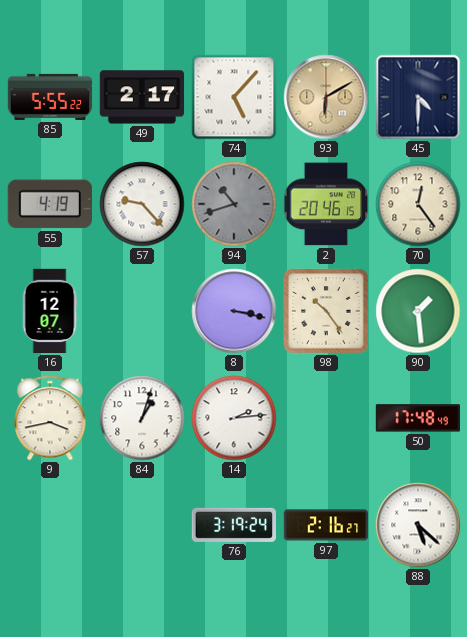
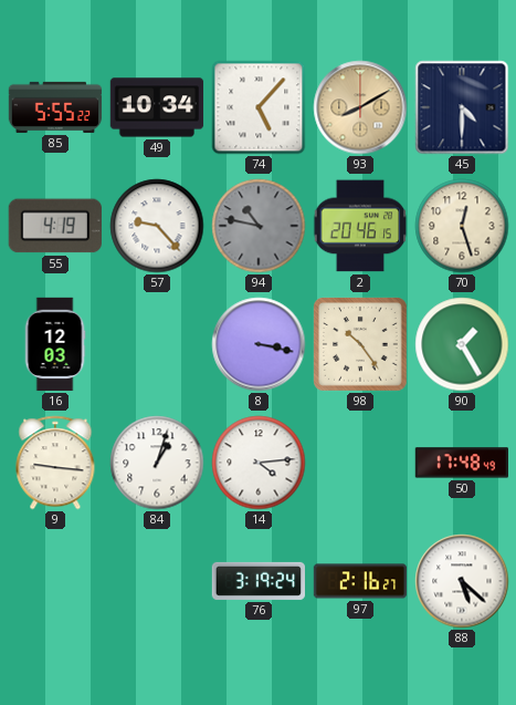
49: 2:17 -> 10:34 (157, 107)
93: 6:10 -> 8:10 (360, 107)
94: 10:42 -> 10:47 (259, 226)
70: 12:24 -> 12:27 (462, 226)
16: 12:07 -> 12:03 (55, 344)
90: 1:29 -> 1:25 (462, 344)
9: 3:43 -> 9:16 (55, 463)
14: 2:14 -> 4:14 (259, 463)
